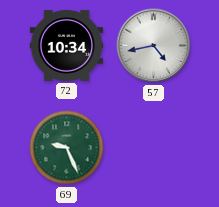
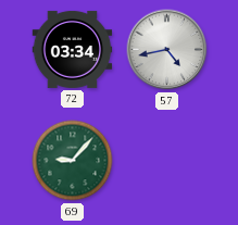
72: 10:34 -> 03:34 (73, 49)
69: 9:26 -> 9:07 (73, 161)
